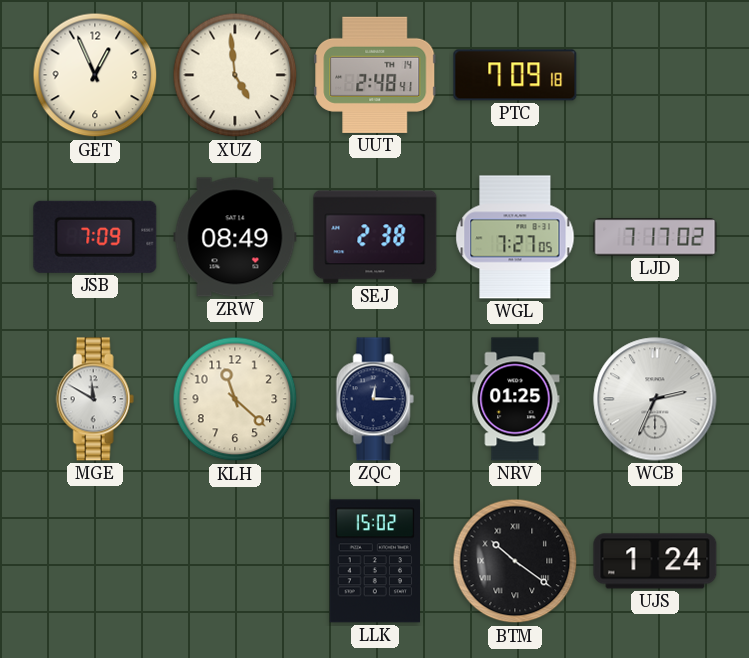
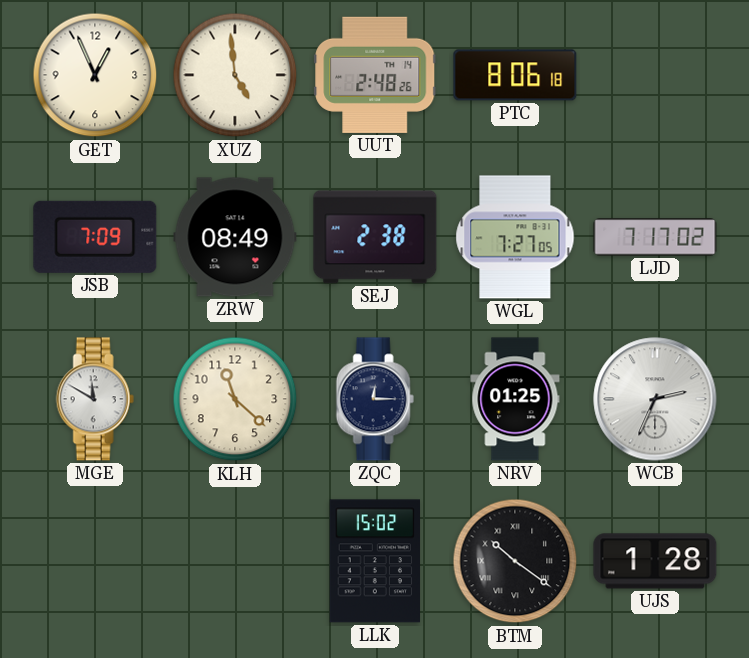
UUT: 2:48:41 -> 2:48:26 (375, 75)
PTC: 7:09 -> 8:06 (515, 75)
UJS: 1:24 -> 1:28 (655, 561)
